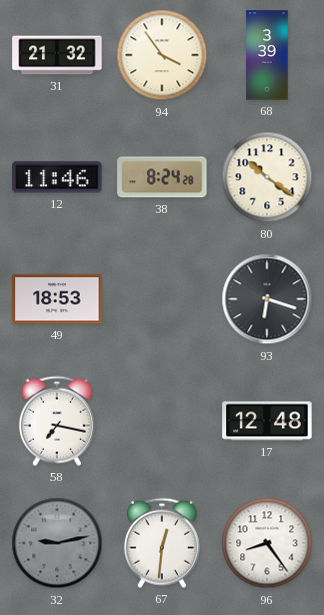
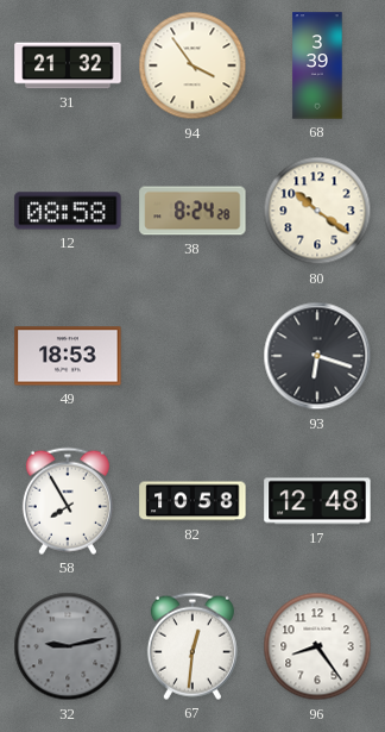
12: 11:46 -> 08:58 (68, 211)
58: 7:17 -> 7:55 (68, 501)
82: none -> 10:58 (192, 501)
